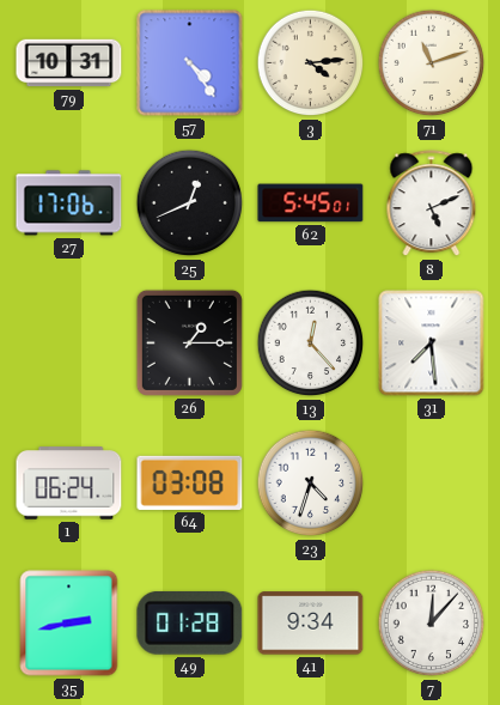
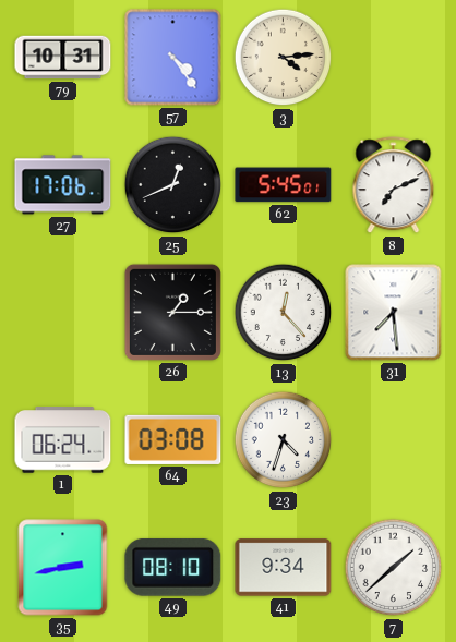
71: 11:12 -> none (432, 63)
8: 5:11 -> 7:11 (394, 185)
49: 01:28 -> 08:10 (173, 567)
7: 12:07 -> 1:38 (394, 568)
